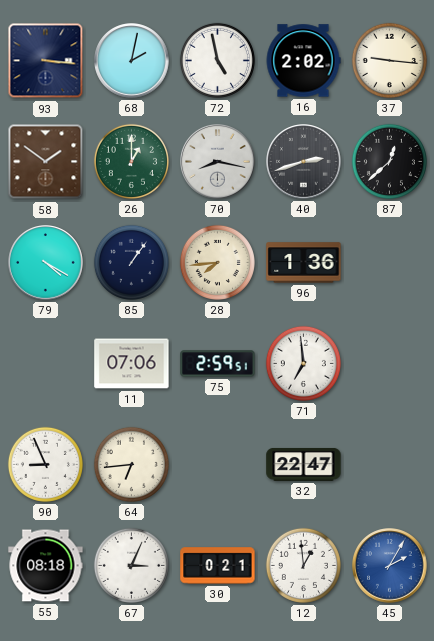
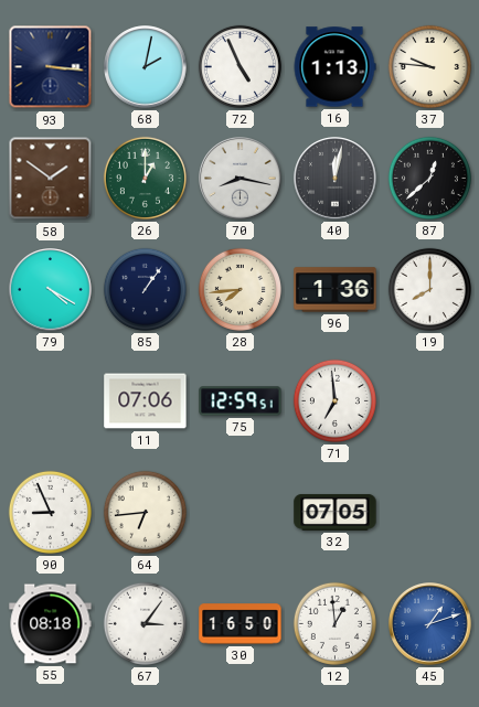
72: 4:58 -> 4:56 (239, 66)
16: 2:02 -> 1:13 (334, 67)
37: 9:16 -> 9:46 (429, 66)
40: 2:42 -> 12:02 (336, 179)
19: none -> 8:00 (429, 289)
75: 2:59 -> 12:59 (241, 401)
32: 22:47 -> 07:05 (336, 512)
67: 3:04 -> 3:06 (145, 623)
30: 0:21 -> 16:50 (241, 624)
45: 2:05 -> 1:12 (430, 624)
